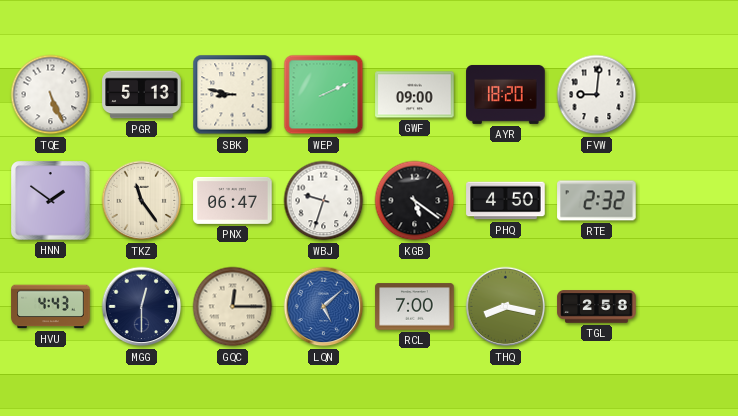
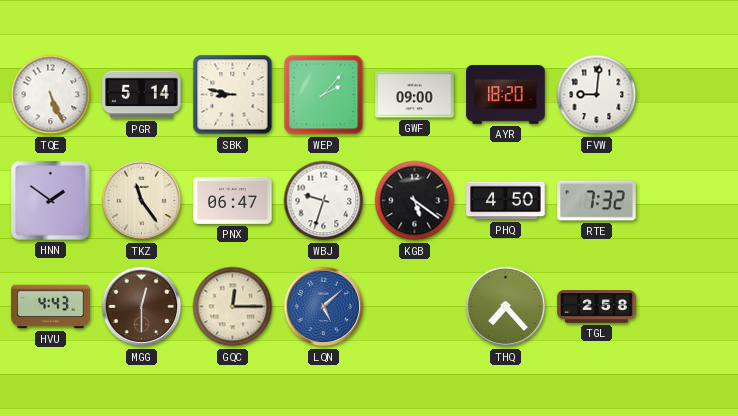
PGR: 5:13 -> 5:14 (142, 95)
WEP: 2:11 -> 2:07 (324, 95)
RTE: 2:32 -> 7:32 (597, 201)
MGG dial: navy -> brown (142, 307)
RCL: 7:00 -> none (415, 307)
THQ: 8:17 -> 7:23 (506, 307)
